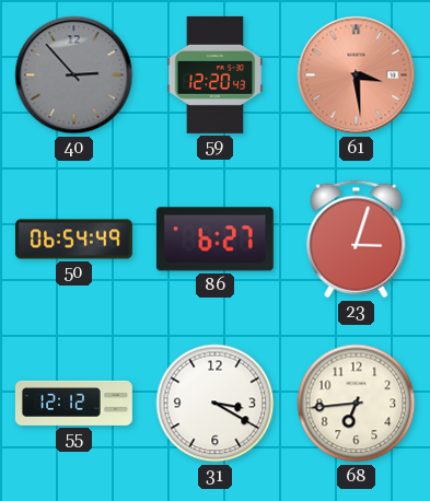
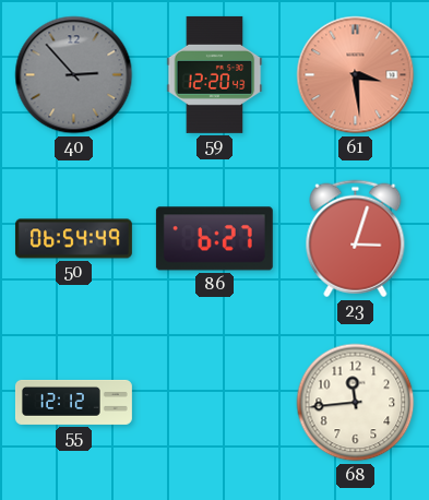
31: 3:20 -> none (216, 404)
68: 6:44 -> 11:44 (356, 403)
